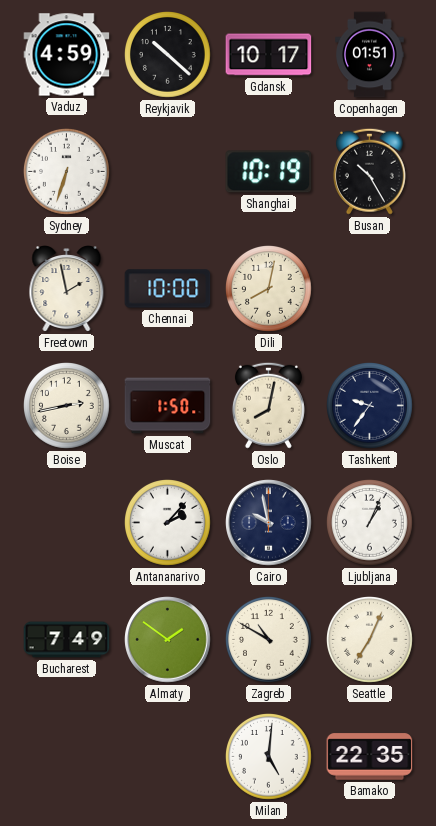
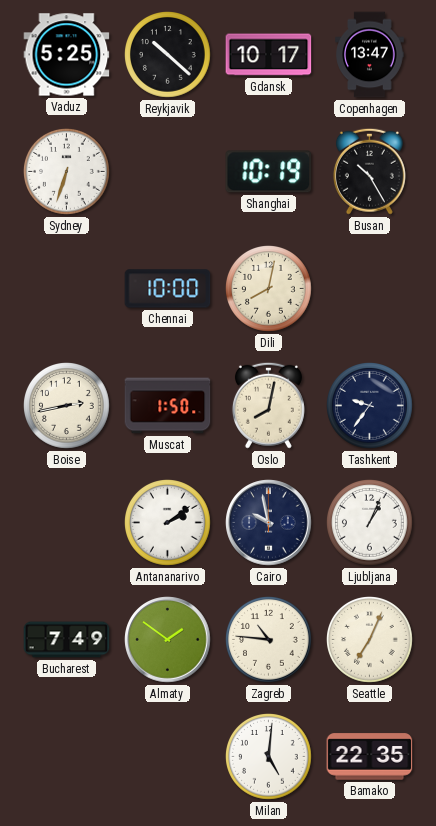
Vaduz: 4:59 -> 5:25 (67, 55)
Copenhagen: 01:51 -> 13:47 (370, 55)
Freetown: 1:58 -> none (67, 289)
Antananarivo: 2:07 -> 2:09 (168, 523)
Zagreb: 10:50 -> 10:46 (269, 640)
